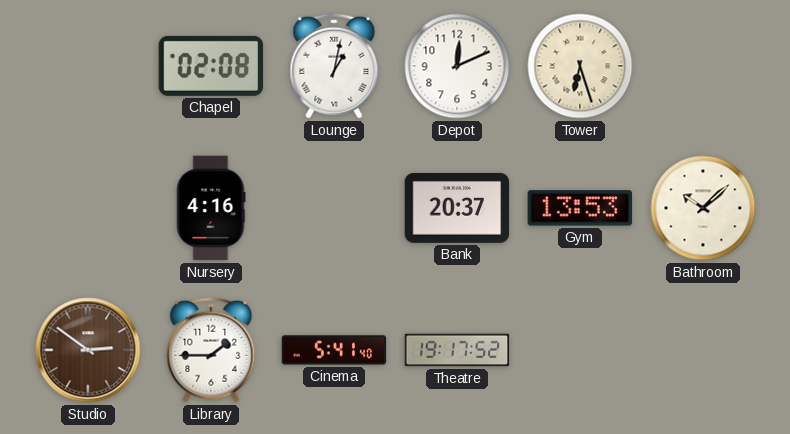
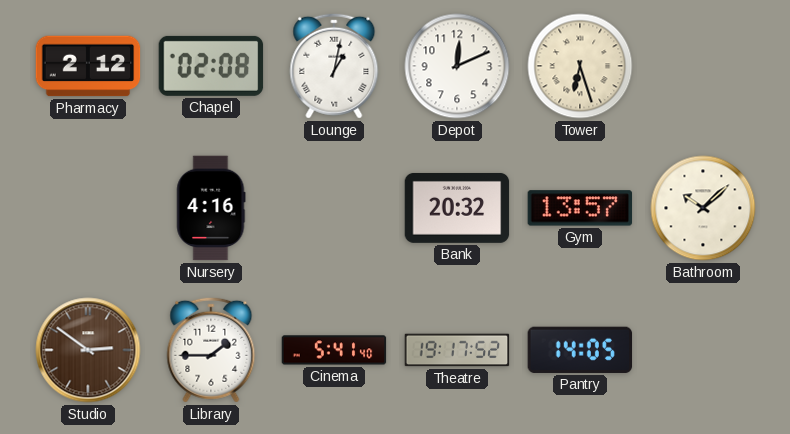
Pharmacy: none -> 2:12 (88, 66)
Bank: 20:37 -> 20:32 (457, 208)
Gym: 13:53 -> 13:57 (580, 208)
Pantry: none -> 14:05 (580, 350)
